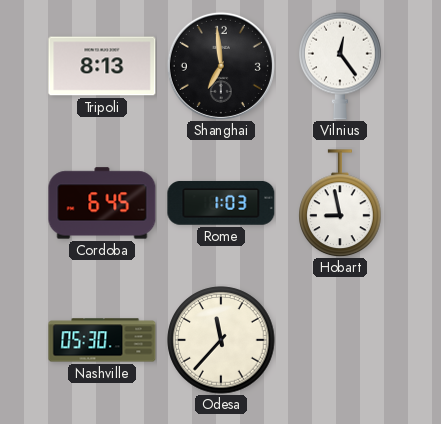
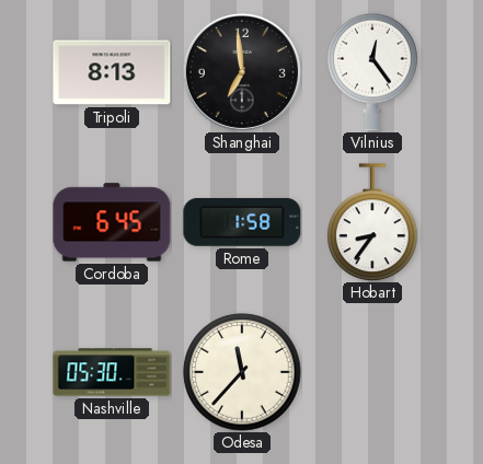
Rome: 1:03 -> 1:58 (242, 222)
Hobart: 8:58 -> 8:36 (372, 222)
